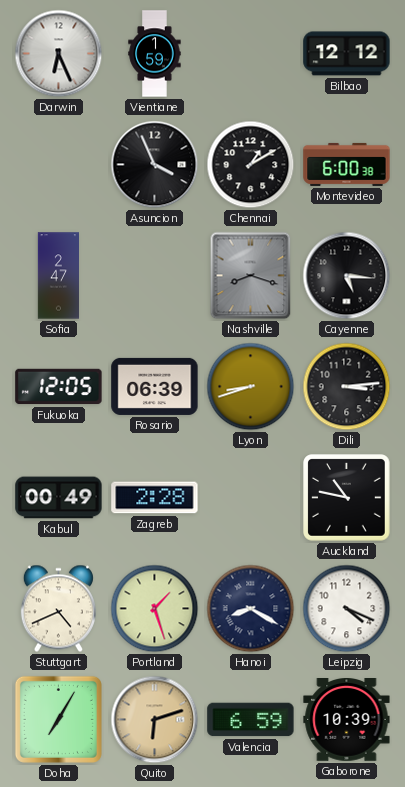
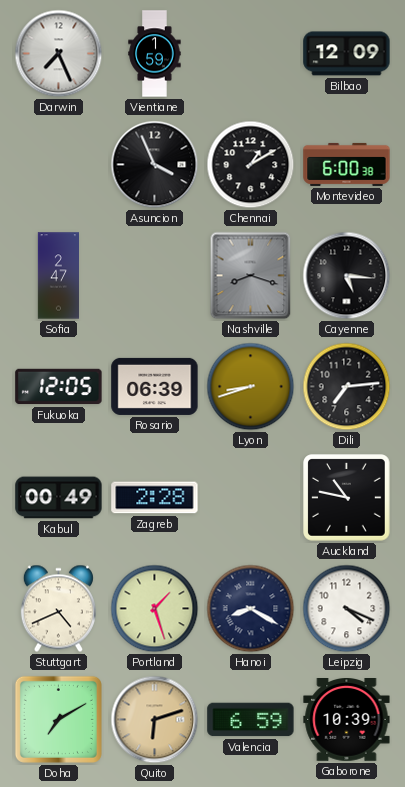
Darwin: 6:26 -> 7:26 (59, 54)
Bilbao: 12:12 -> 12:09 (347, 54)
Dili: 3:14 -> 7:14 (347, 387)
Doha: 7:05 -> 7:10 (58, 719)
